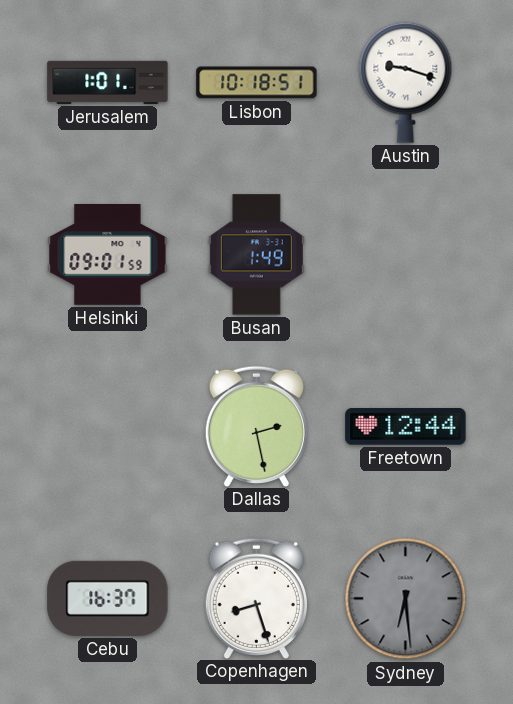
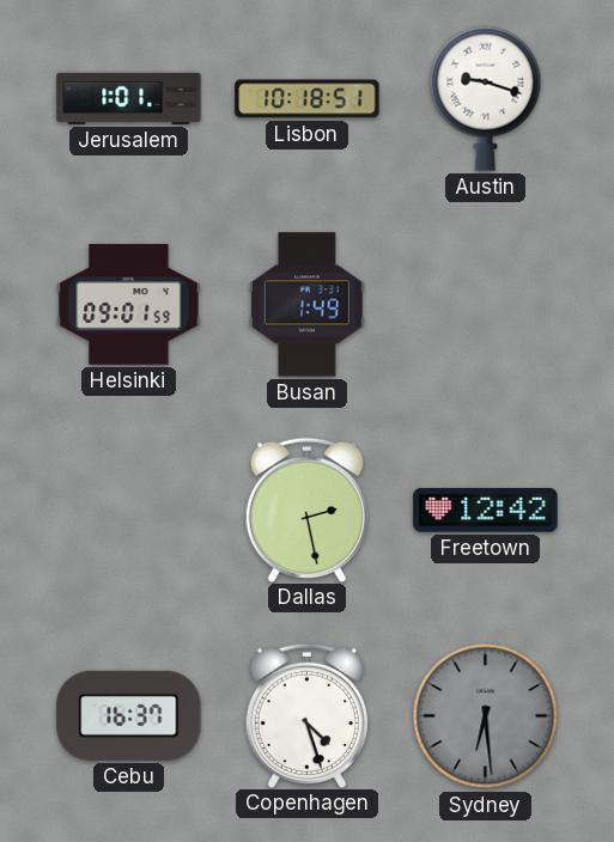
Freetown: 12:44 -> 12:42 (486, 511)
Copenhagen: 8:27 -> 4:27 (306, 715)
